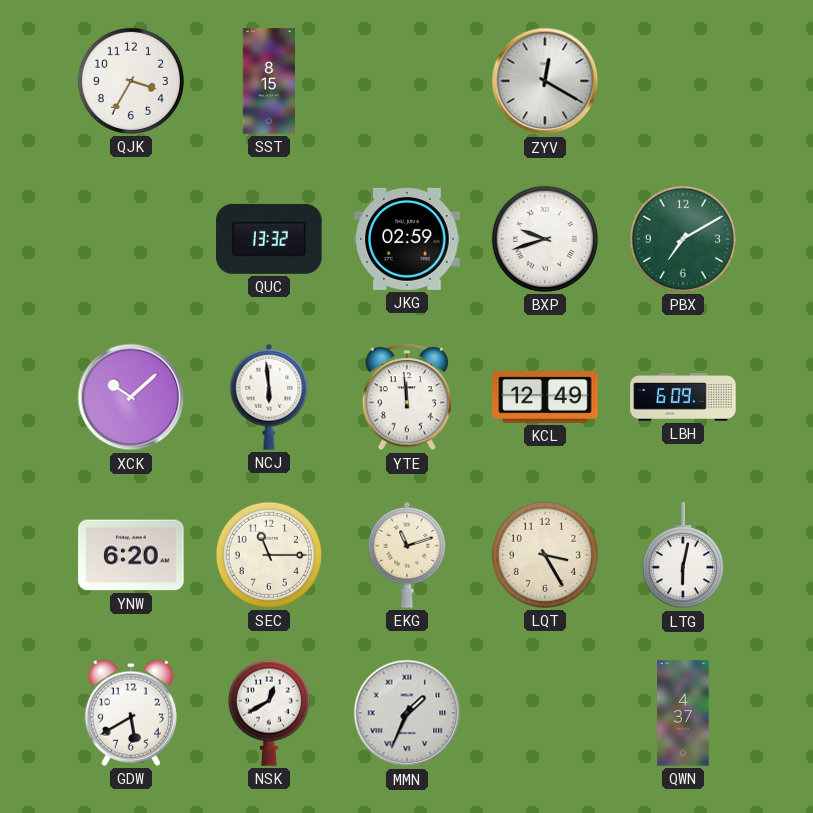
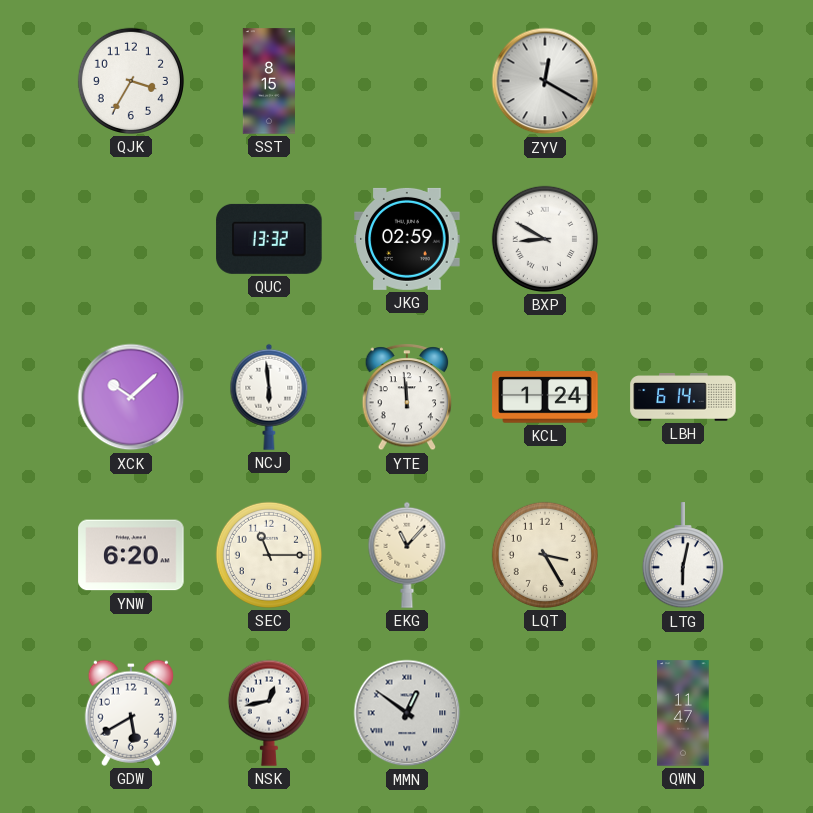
BXP: 9:42 -> 8:50 (545, 239)
PBX: 7:10 -> none (683, 239)
KCL: 12:49 -> 1:24 (545, 397)
LBH: 6:09 -> 6:14 (683, 397)
EKG: 11:12 -> 11:07 (407, 555)
NSK: 12:40 -> 12:43 (269, 713)
MMN: 1:34 -> 12:51 (407, 713)
QWN: 4:37 -> 11:47 (683, 713)
